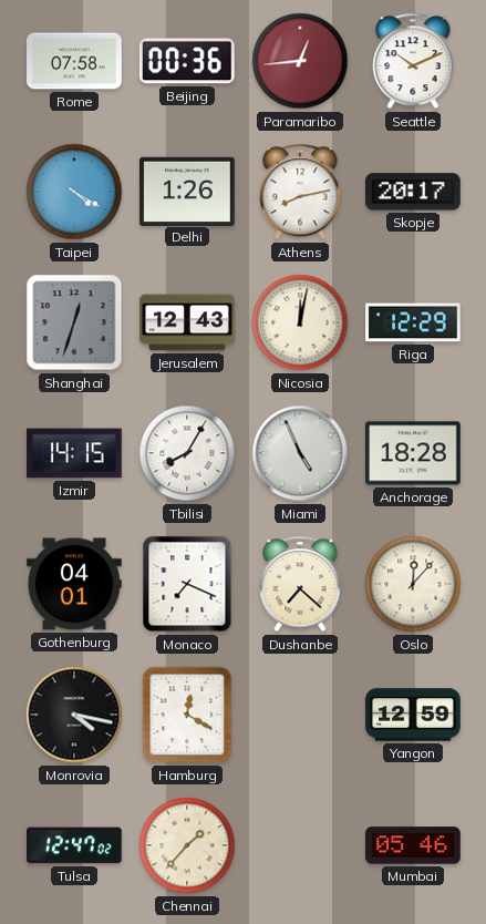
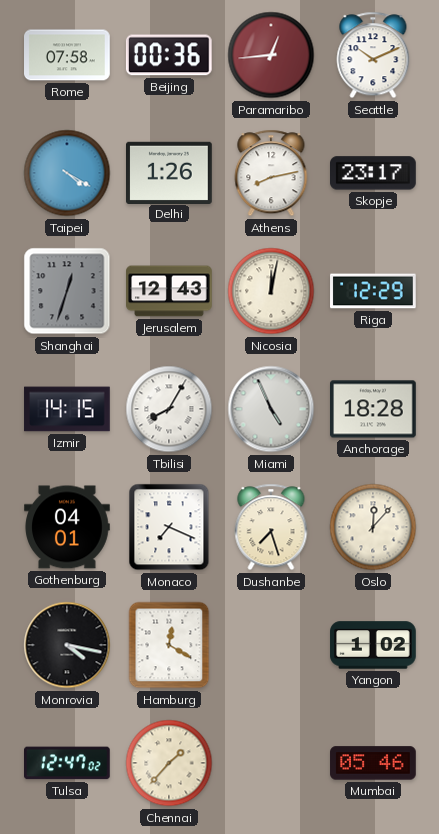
Skopje: 20:17 -> 23:17 (374, 173)
Dushanbe: 7:22 -> 7:27 (271, 527)
Yangon: 12:59 -> 1:02 (373, 645)
